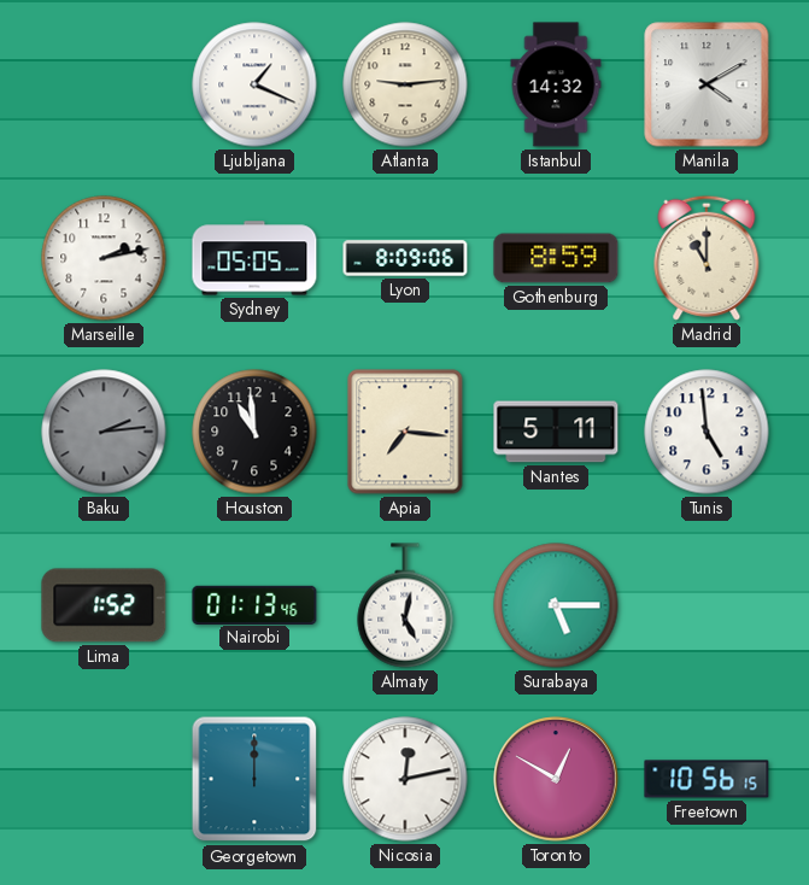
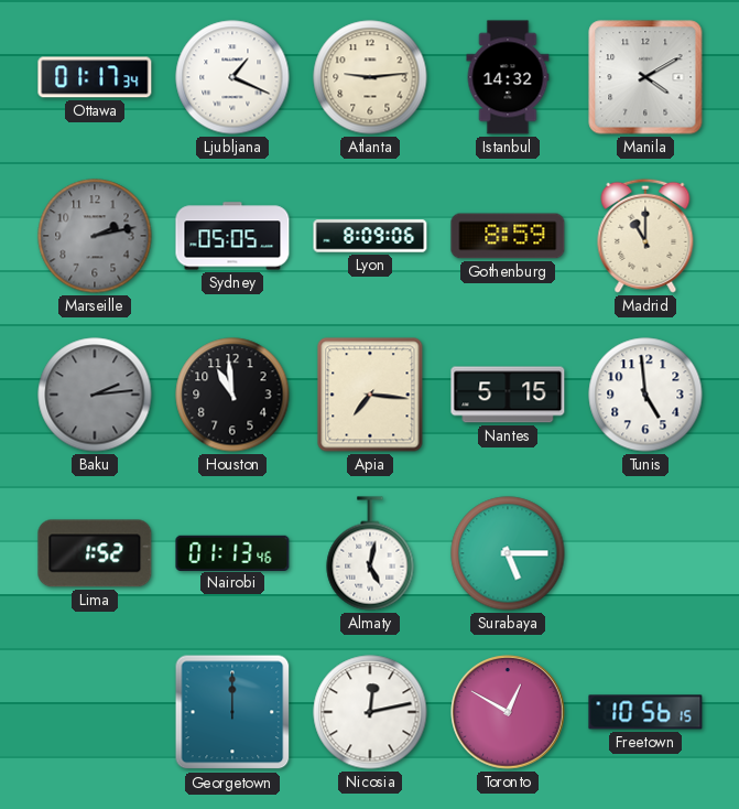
Ottawa: none -> 01:17 (95, 77)
Marseille dial: white -> grey (95, 236)
Nantes: 5:11 -> 5:15 (508, 395)
